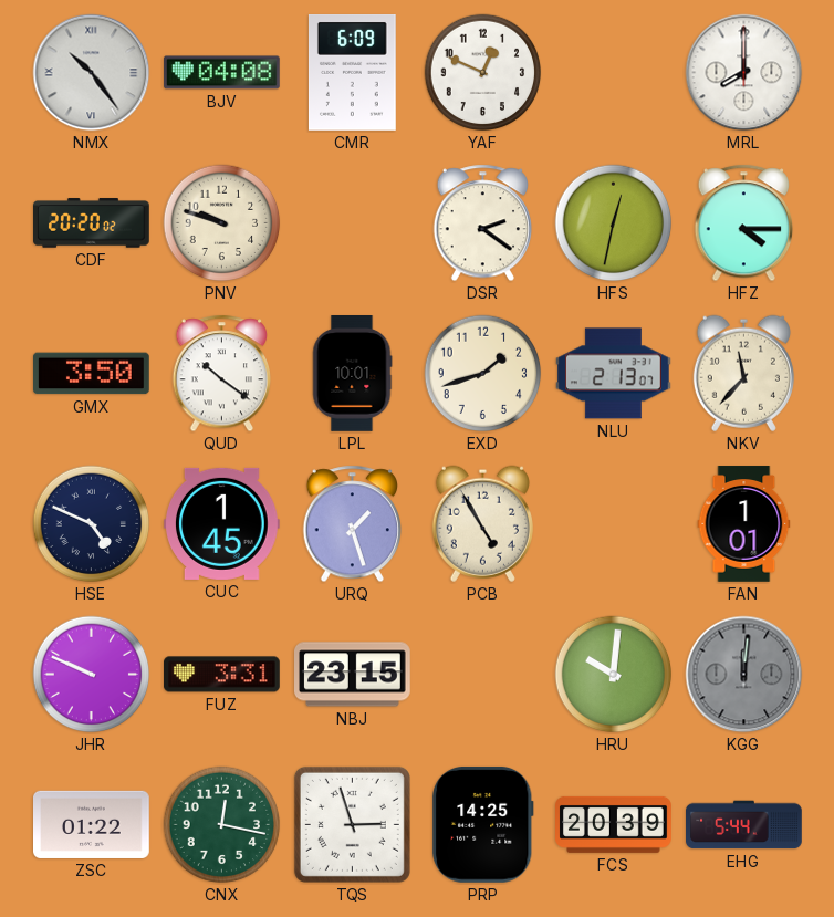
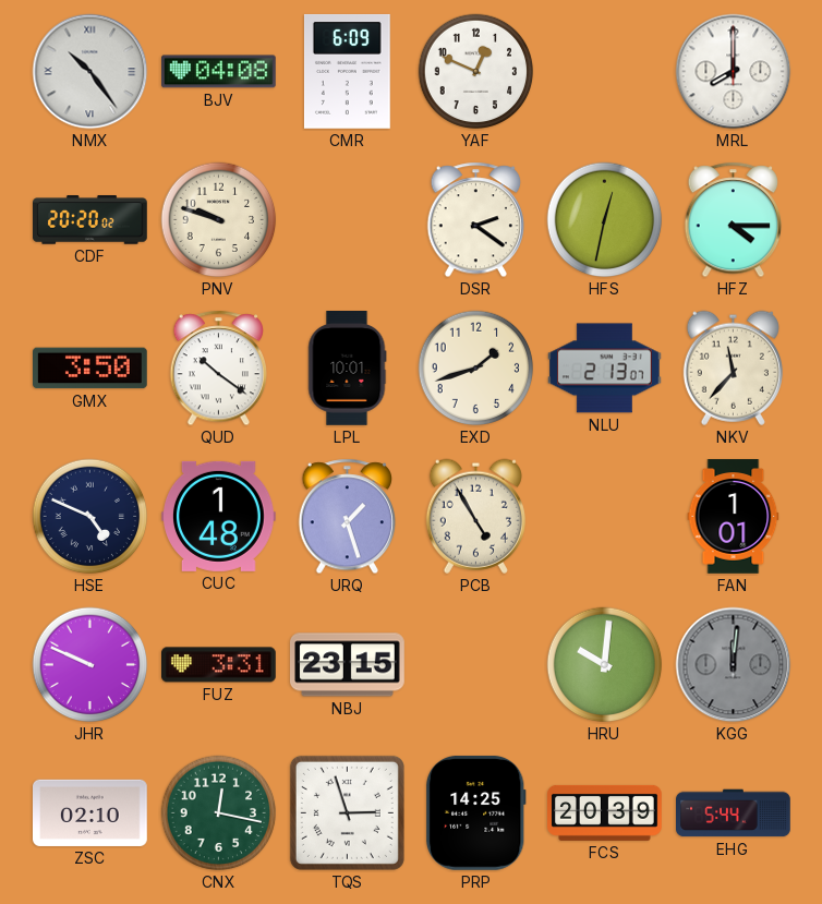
CUC: 1:45 -> 1:48 (219, 516)
ZSC: 01:22 -> 02:10 (90, 812)
